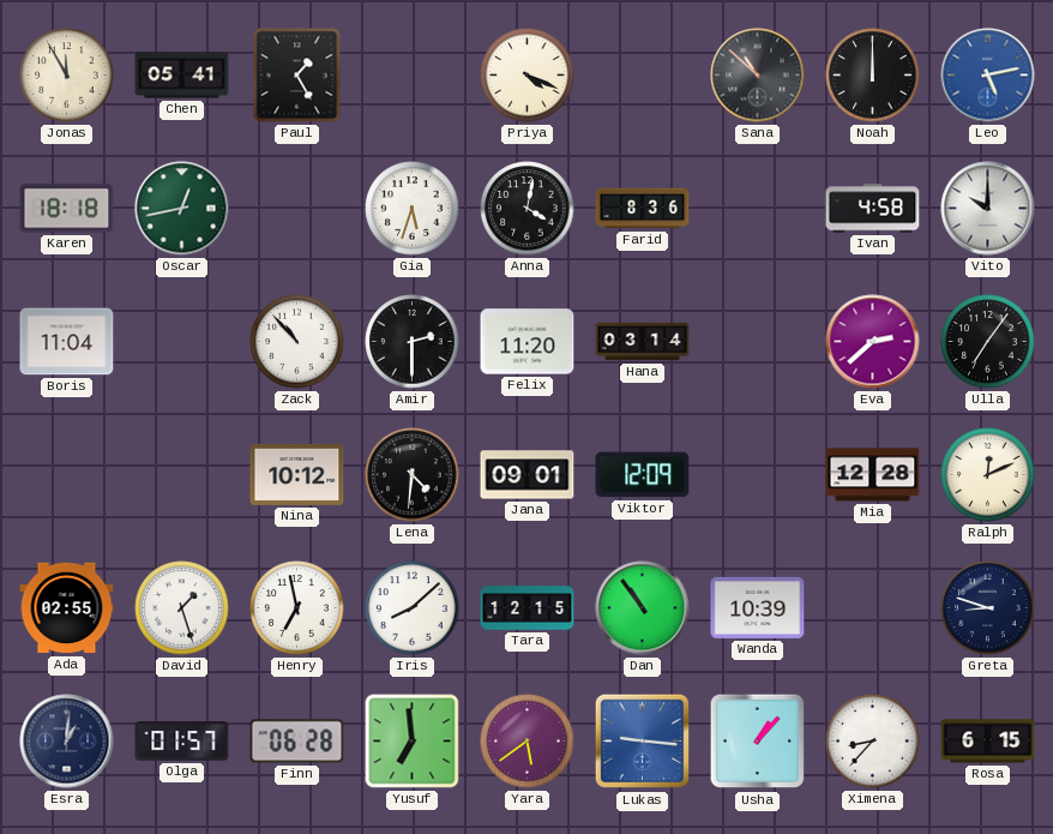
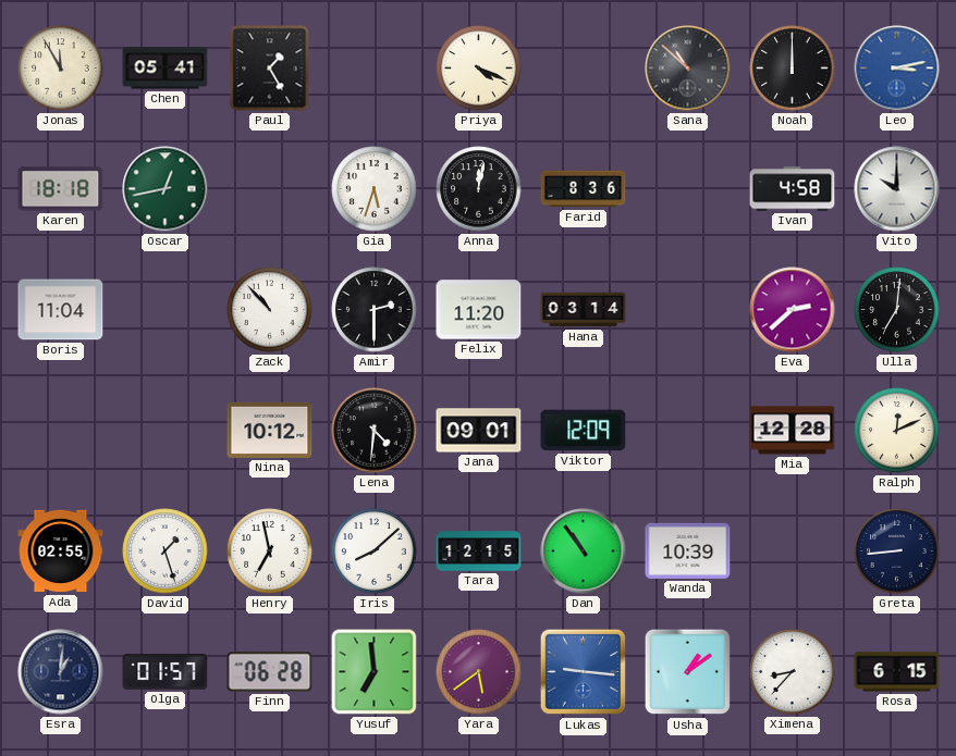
Leo: 5:13 -> 3:13 (897, 69)
Anna: 4:02 -> 12:02 (479, 189)
Ulla: 7:06 -> 7:01 (897, 310)
Greta: 8:48 -> 8:44 (897, 551)
Usha: 1:07 -> 1:09 (688, 672)
